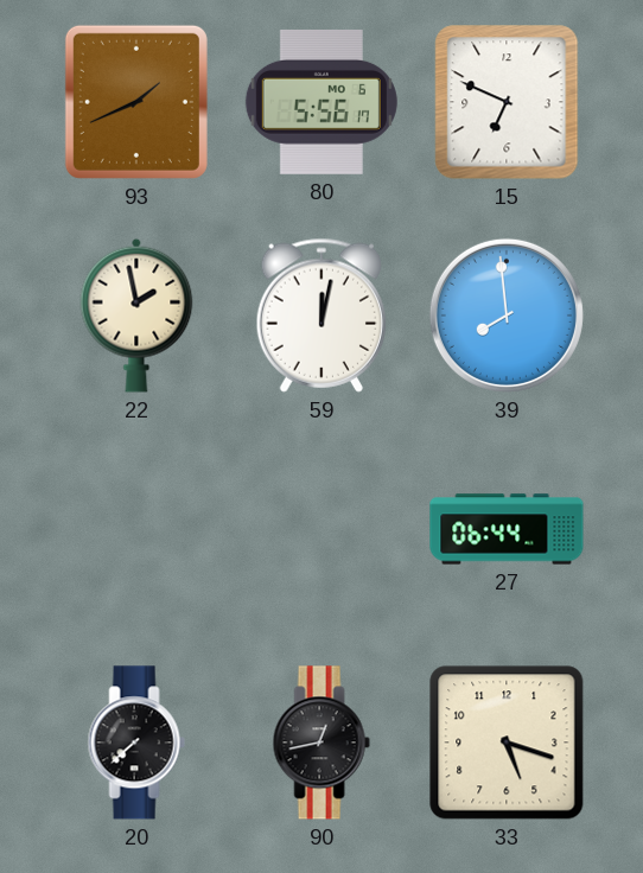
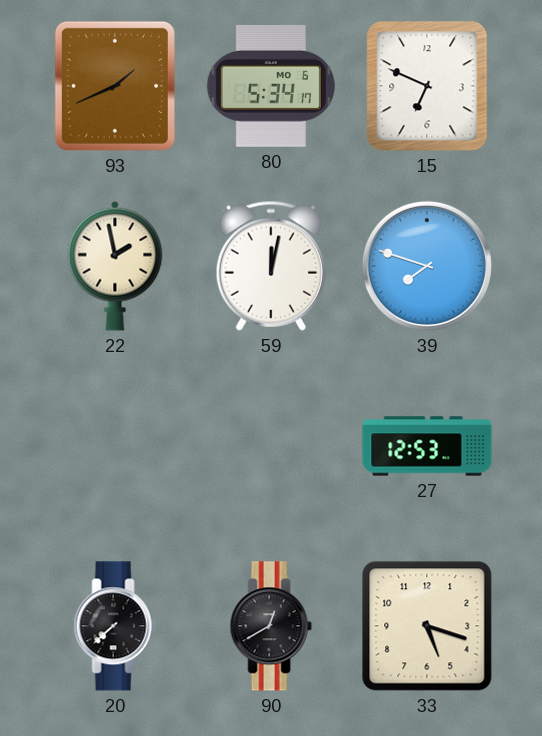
80: 5:56 -> 5:34 (271, 86)
39: 7:59 -> 7:48 (427, 266)
27: 06:44 -> 12:53 (427, 446)
90: 12:43 -> 12:40 (271, 626)
